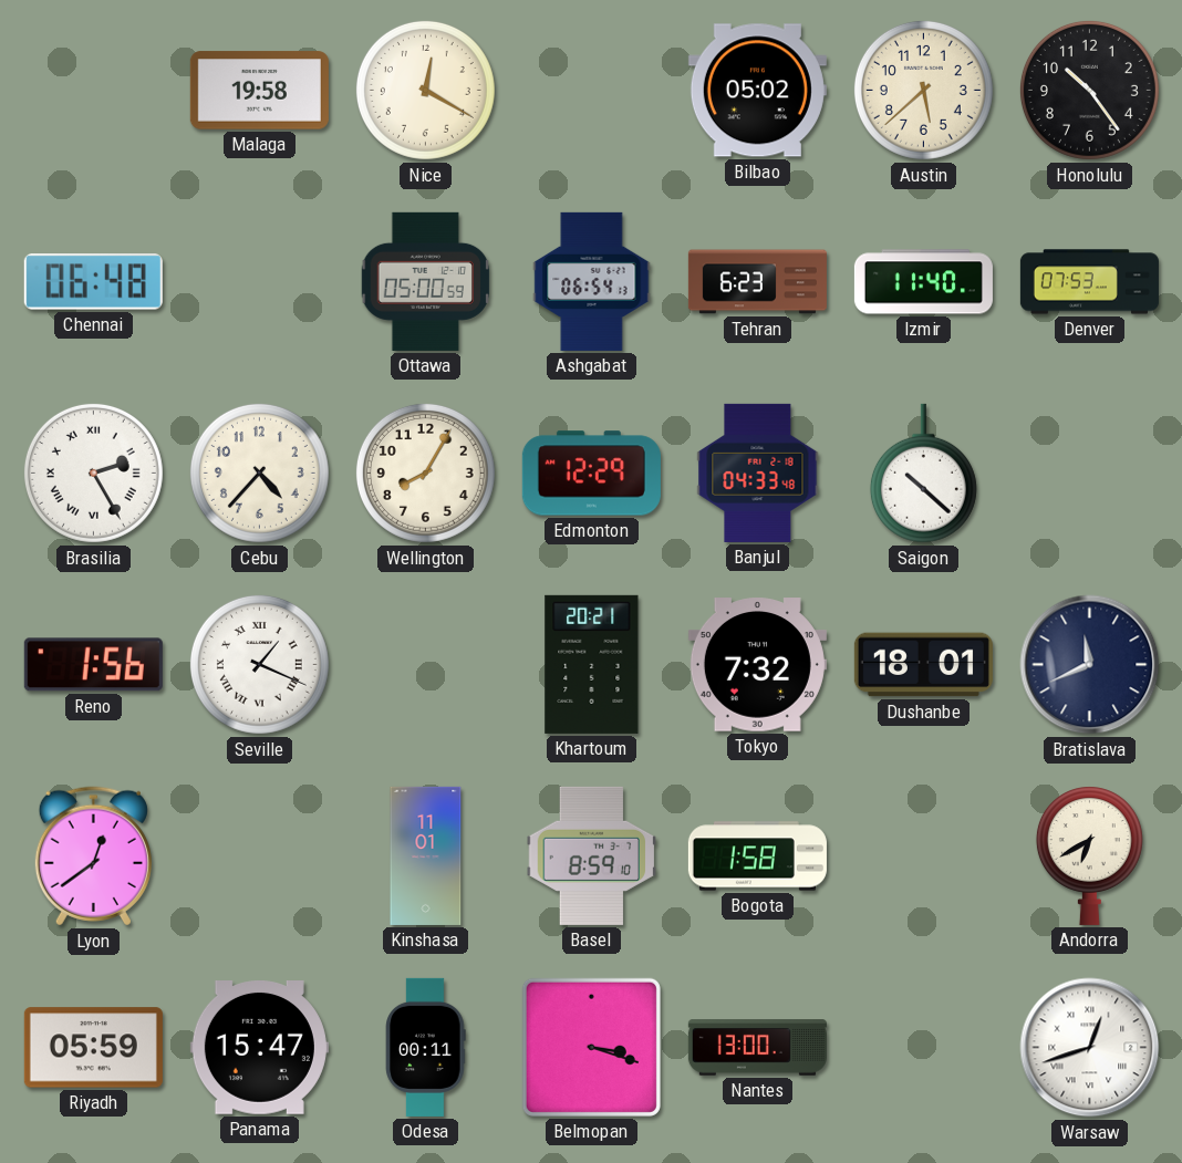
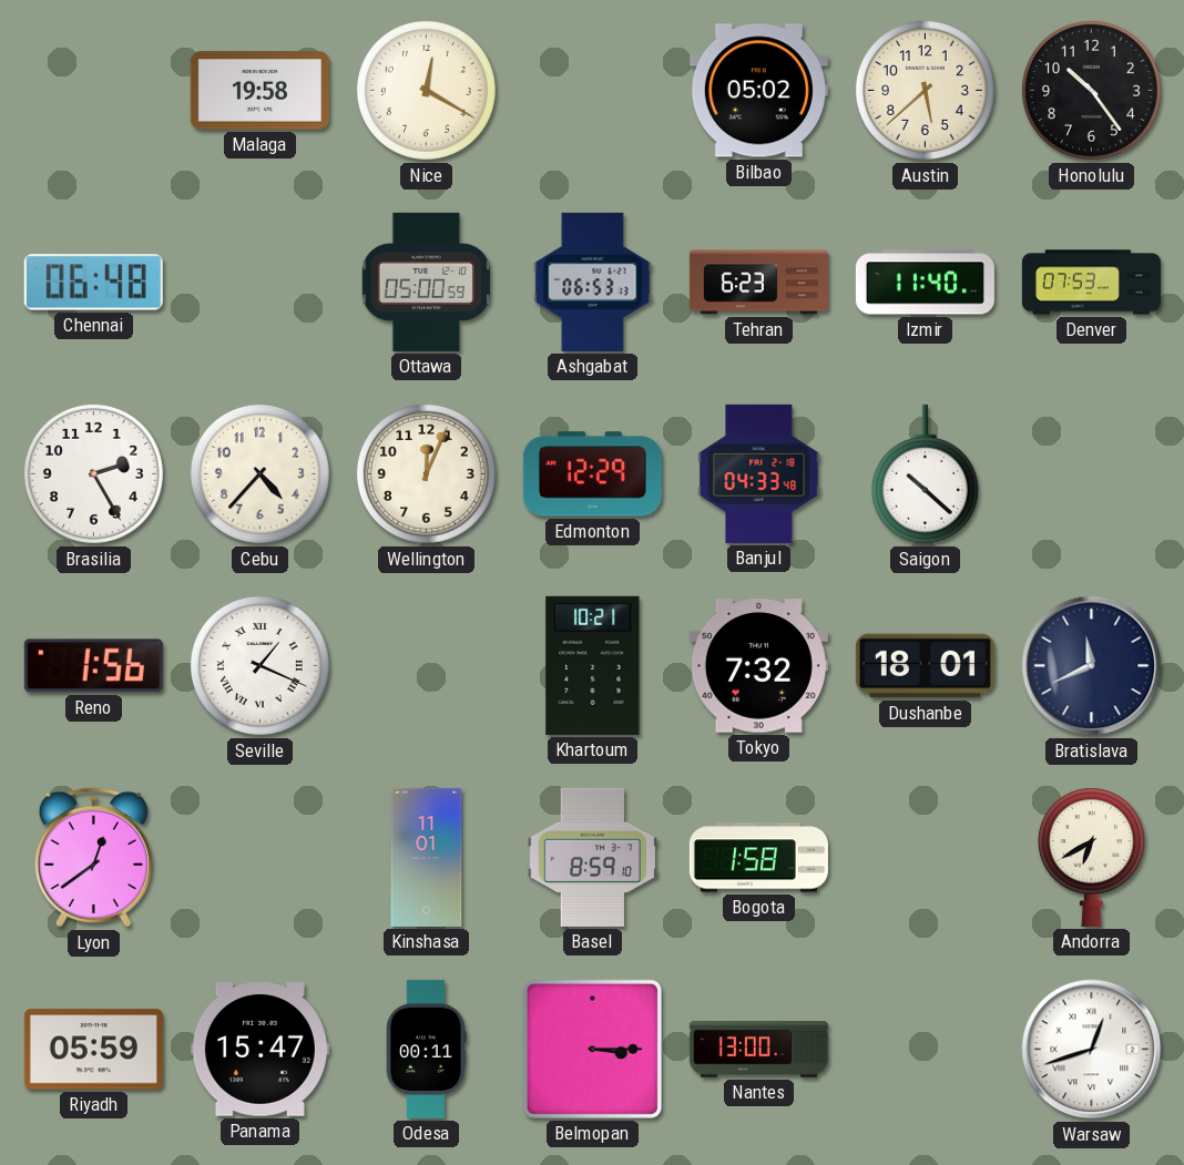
Ashgabat: 06:54 -> 06:53 (593, 282)
Brasilia numerals: Roman -> Arabic (93, 473)
Wellington: 8:05 -> 12:04 (426, 473)
Khartoum: 20:21 -> 10:21 (593, 665)
Belmopan: 3:18 -> 3:15 (592, 1049)
